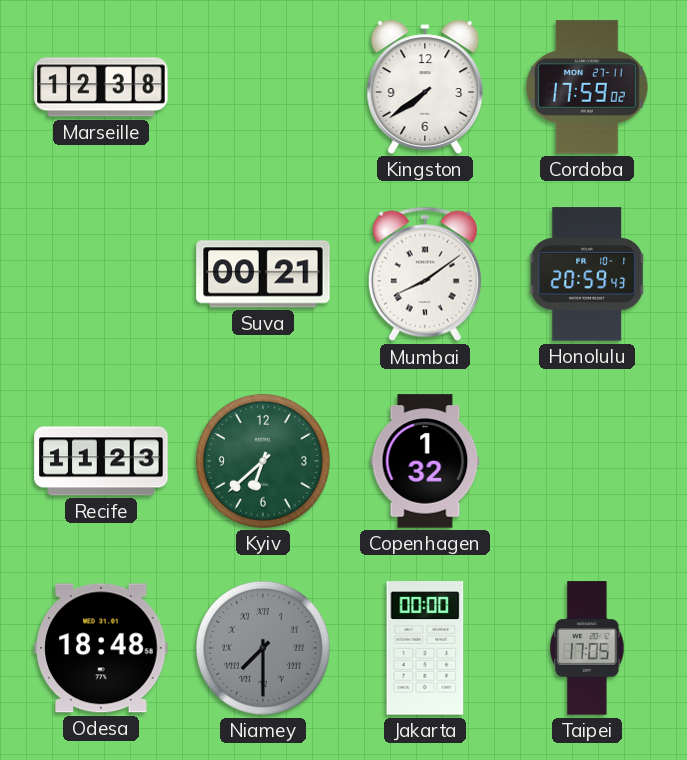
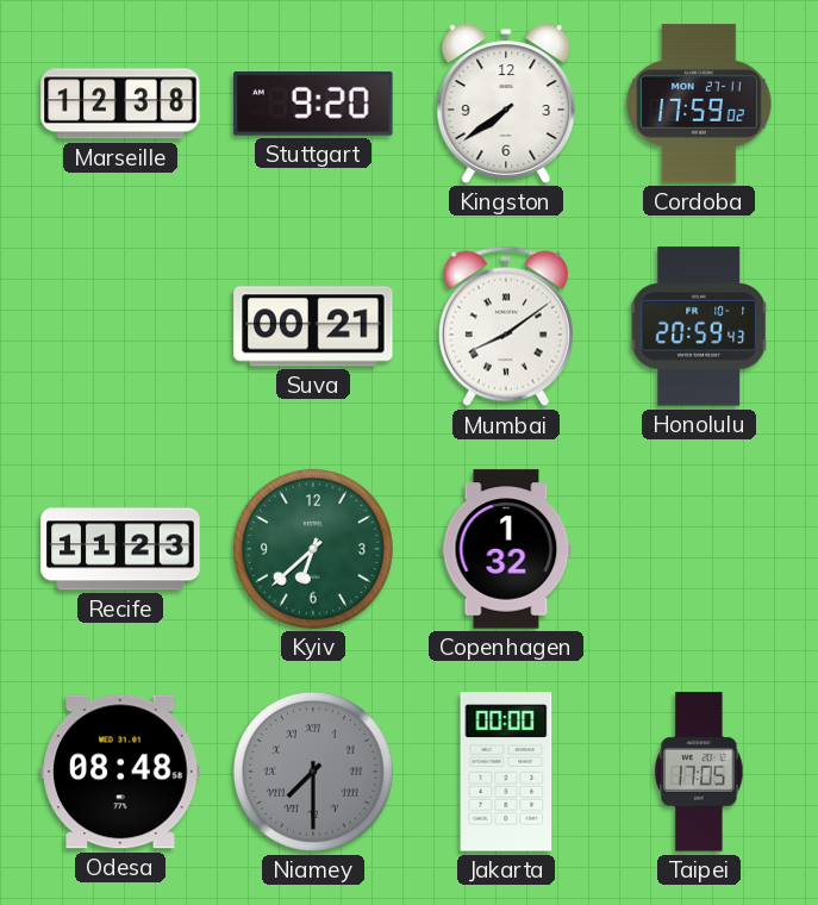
Stuttgart: none -> 9:20 (313, 105)
Odesa: 18:48 -> 08:48 (120, 772)
